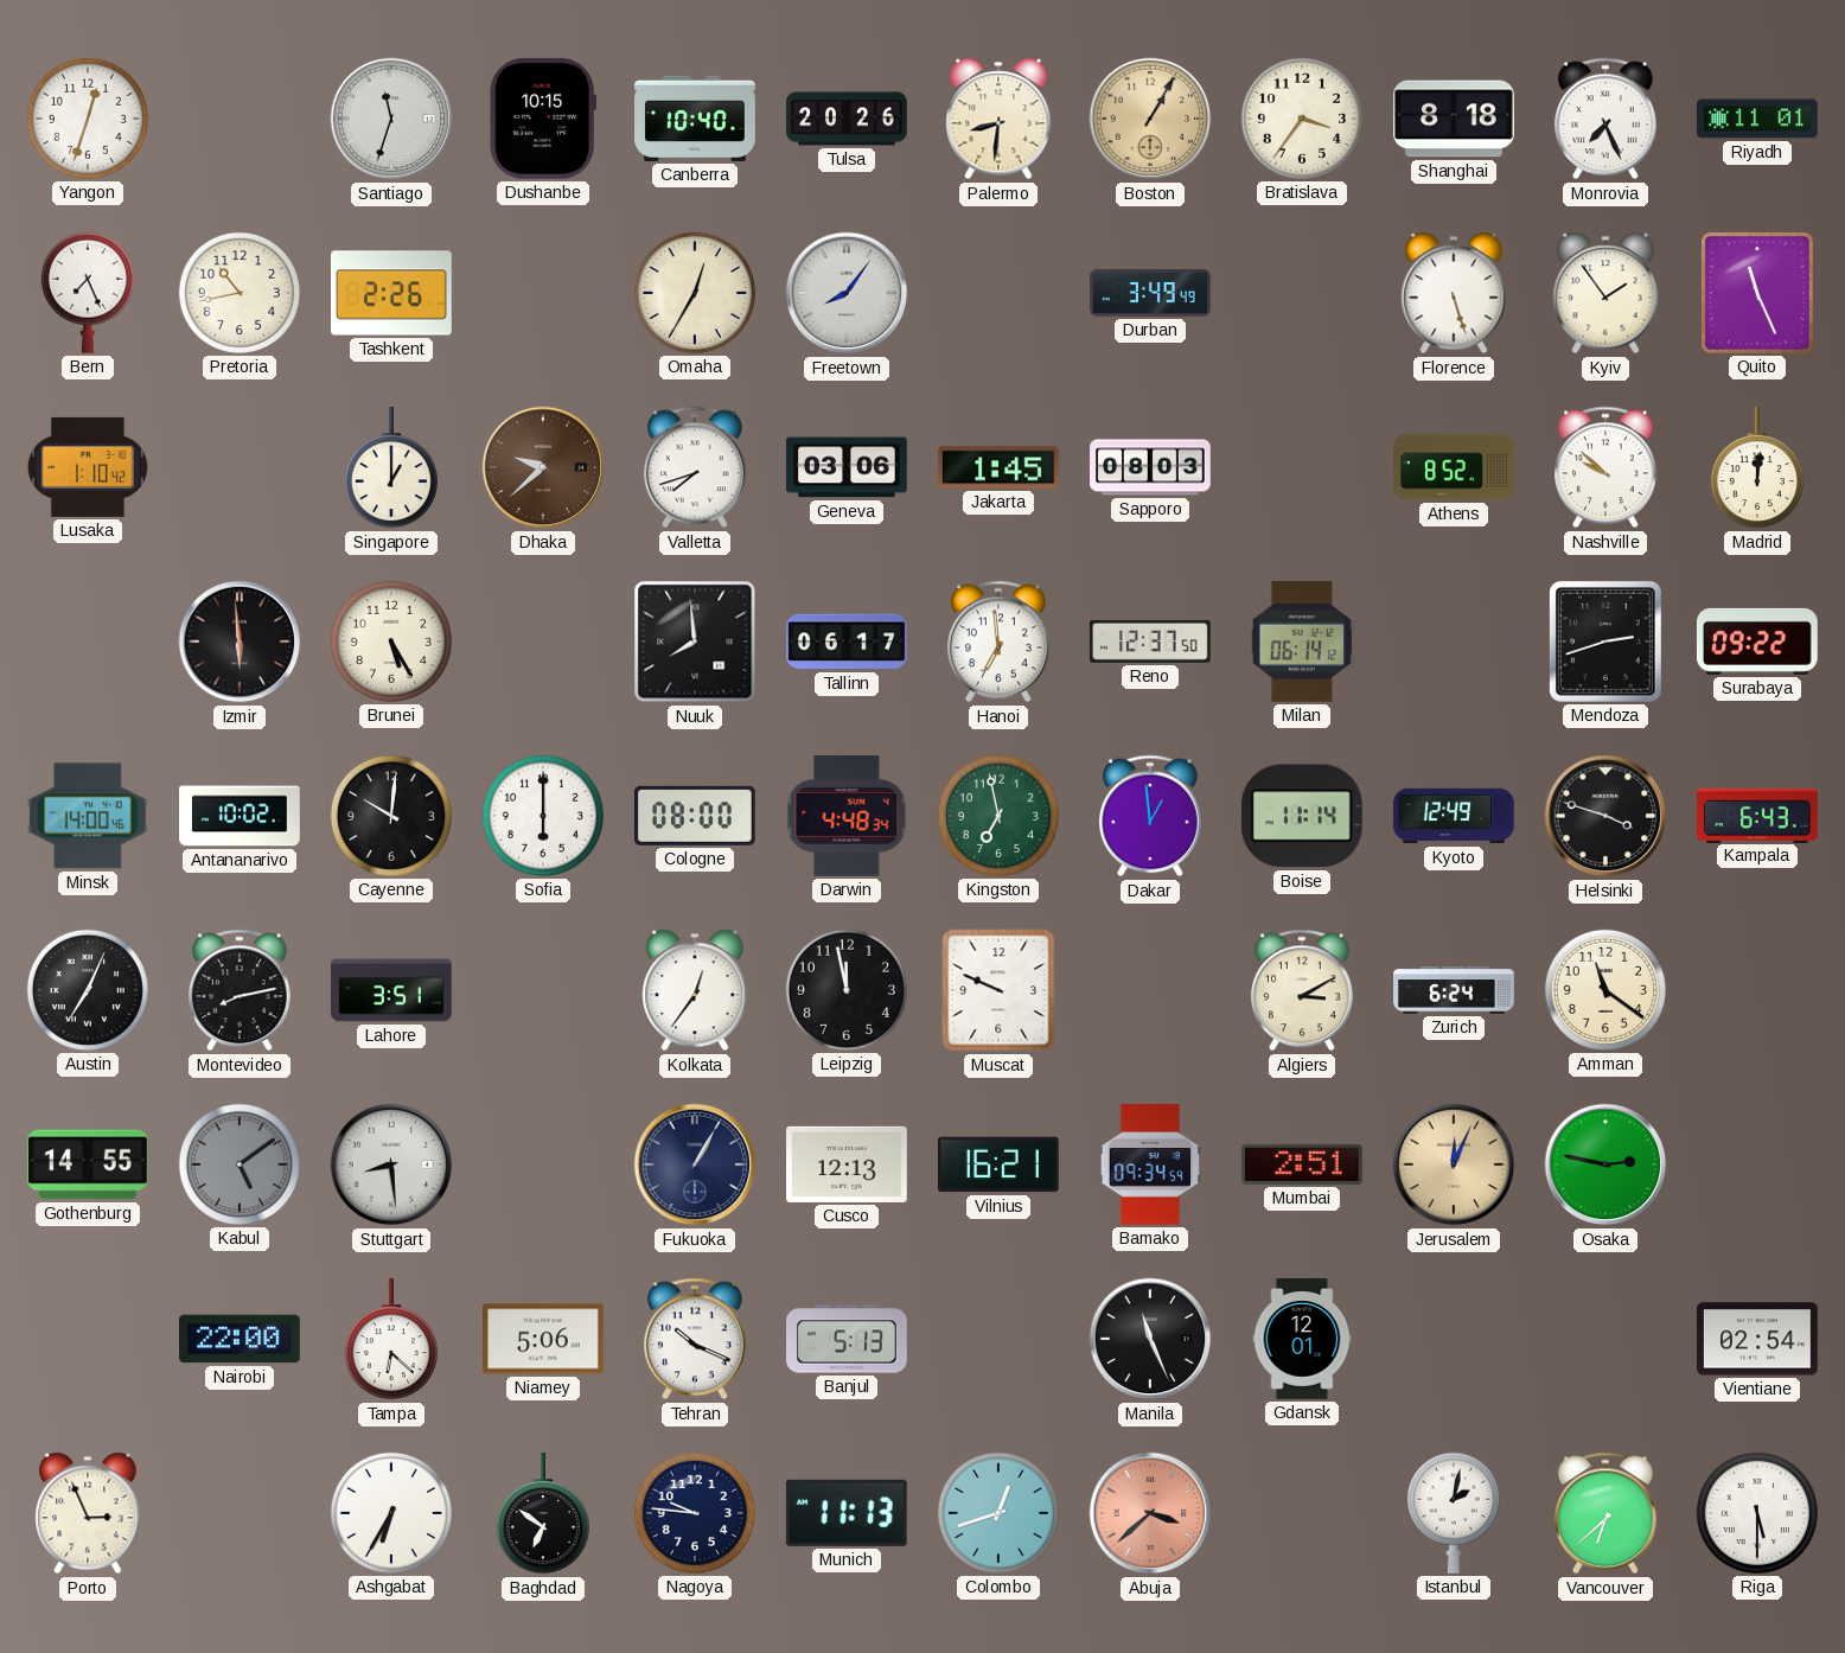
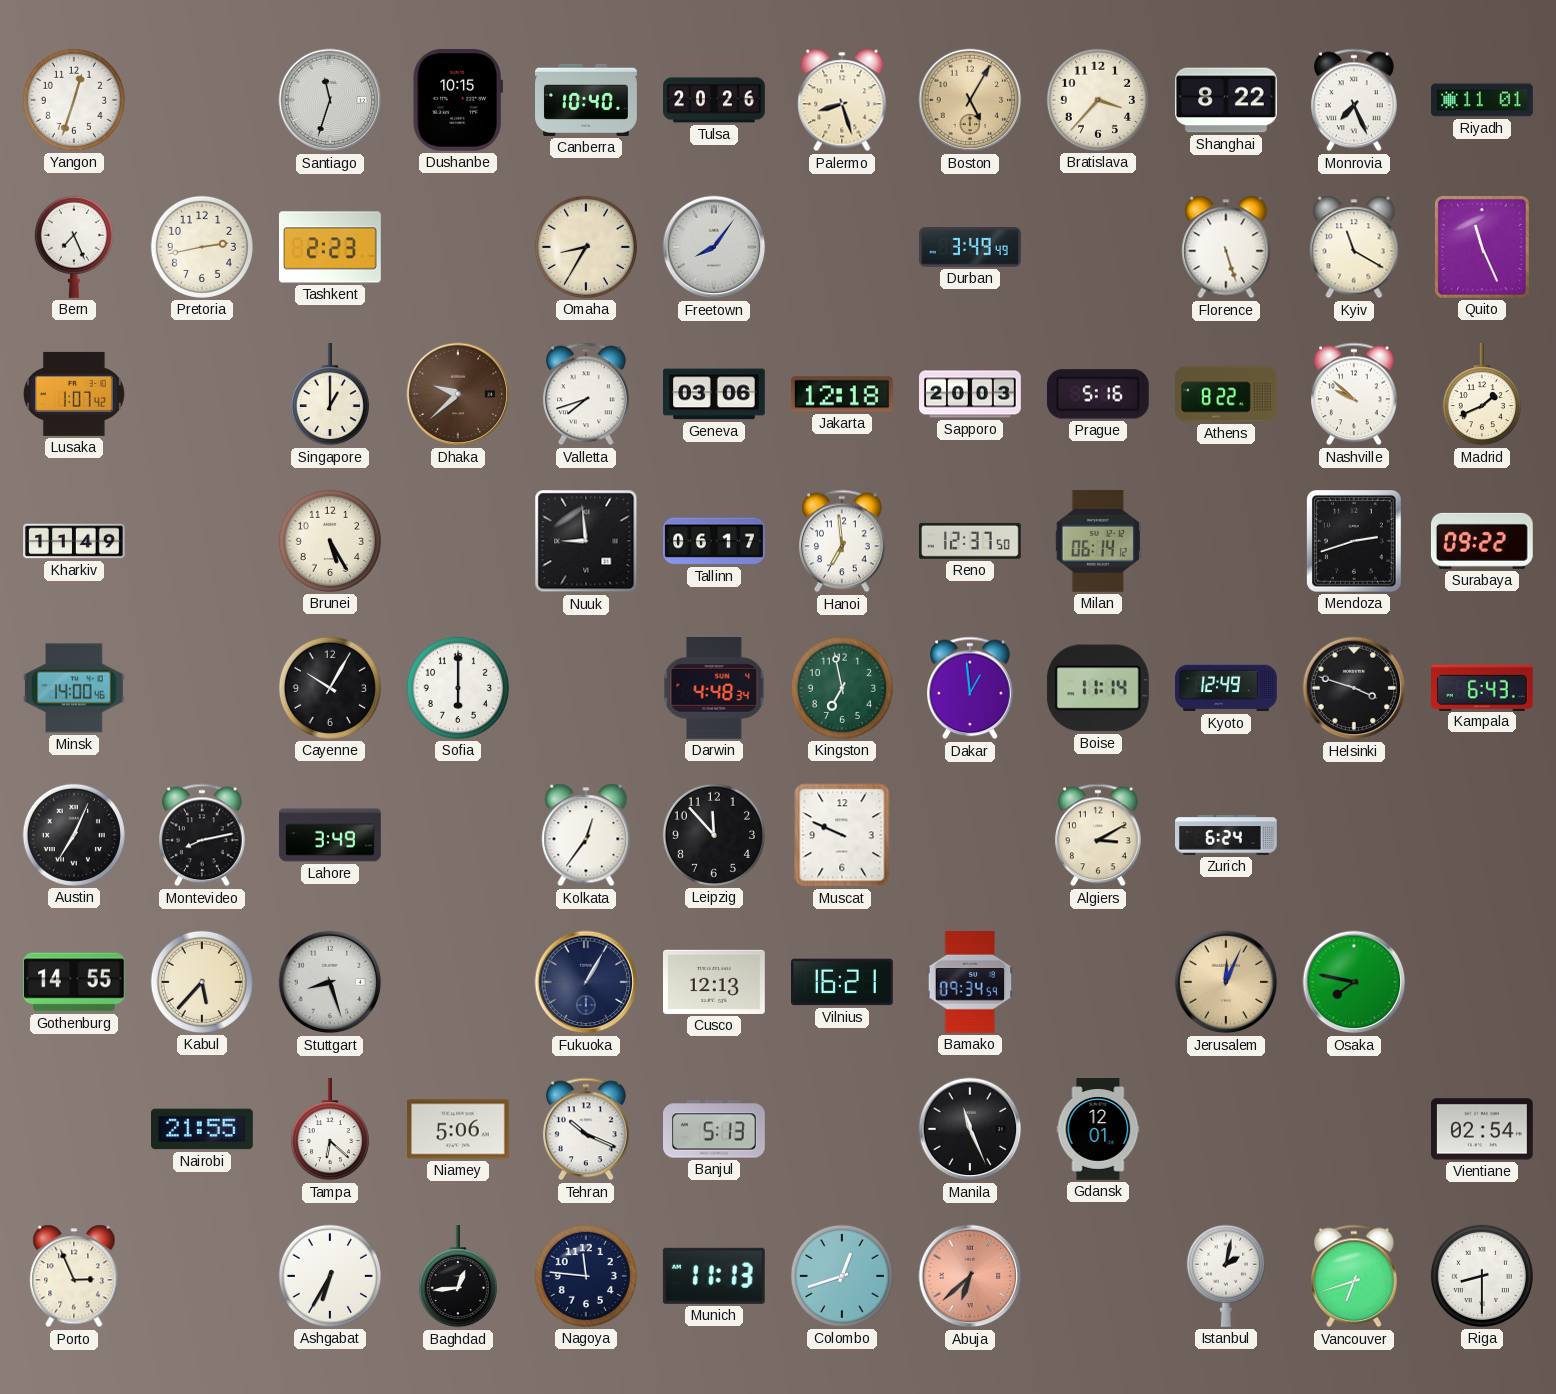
Palermo: 8:31 -> 8:27 (842, 100)
Boston: 1:05 -> 5:05 (970, 100)
Bratislava: 3:36 -> 3:37 (1098, 100)
Shanghai: 8:18 -> 8:22 (1227, 100)
Pretoria: 10:43 -> 2:43 (202, 247)
Tashkent: 2:26 -> 2:23 (331, 247)
Omaha: 12:35 -> 8:35 (586, 247)
Kyiv: 1:54 -> 11:20 (1354, 247)
Lusaka: 1:10 -> 1:07 (74, 394)
Jakarta: 1:45 -> 12:18 (843, 394)
Sapporo: 08:03 -> 20:03 (970, 394)
Prague: none -> 5:16 (1098, 394)
Athens: 8:52 -> 8:22 (1226, 394)
Madrid: 12:01 -> 1:41 (1482, 395)
Kharkiv: none -> 11:49 (74, 541)
Izmir: 5:59 -> none (240, 642)
Nuuk: 7:59 -> 8:59 (586, 541)
Antananarivo: 10:02 -> none (240, 816)
Cayenne: 10:01 -> 10:05 (330, 688)
Cologne: 08:00 -> none (695, 816)
Lahore: 3:51 -> 3:49 (330, 835)
Leipzig: 11:58 -> 11:53 (714, 835)
Amman: 11:21 -> none (1605, 990)
Kabul: 5:09 -> 5:37 (202, 982)
Kabul dial: grey -> cream (202, 982)
Stuttgart: 8:29 -> 8:27 (330, 982)
Mumbai: 2:51 -> none (1303, 1164)
Osaka: 2:47 -> 7:47 (1354, 982)
Nairobi: 22:00 -> 21:55 (203, 1129)
Baghdad: 6:51 -> 12:44 (458, 1277)
Nagoya: 9:46 -> 11:46 (586, 1276)
Abuja: 3:38 -> 6:38 (970, 1276)
Vancouver: 6:38 -> 6:42 (1355, 1276)
Riga: 5:30 -> 8:30 (1482, 1276)
